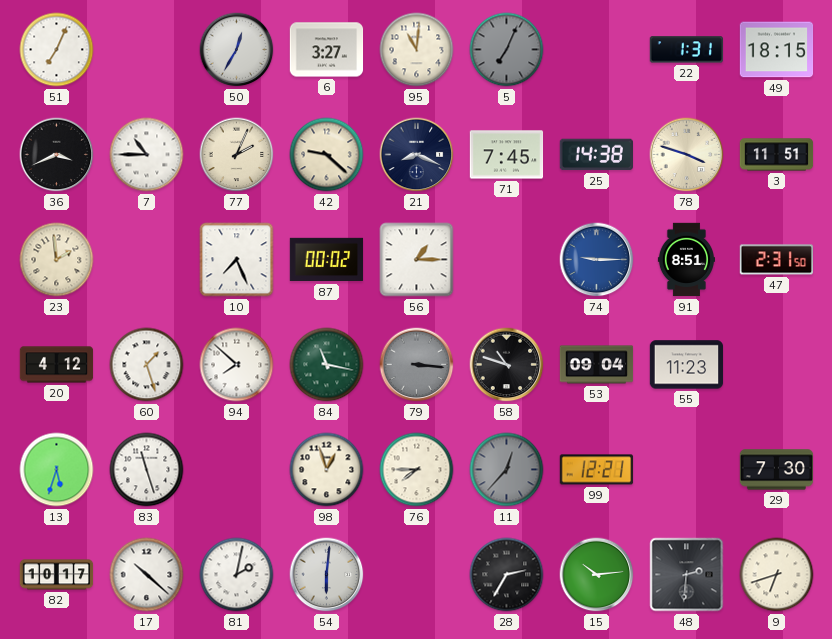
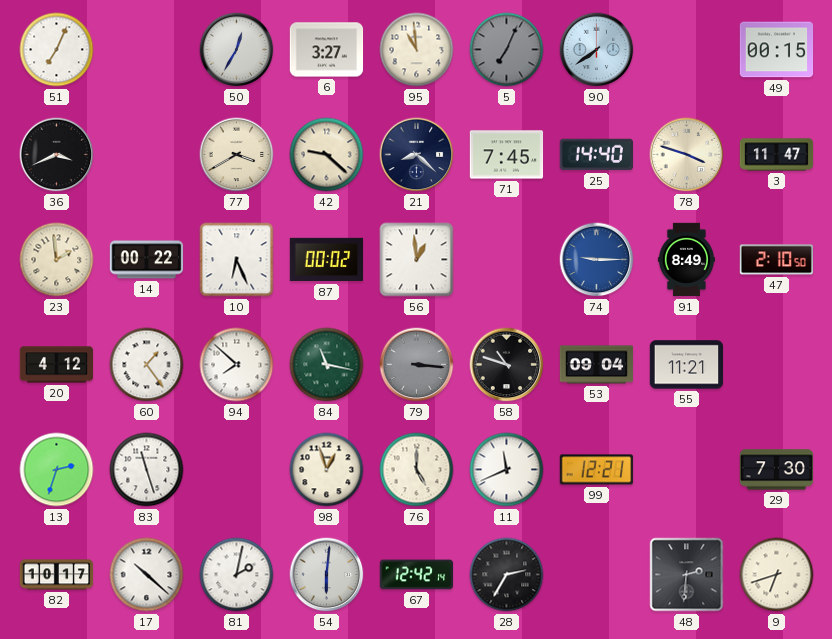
95: 11:01 -> 10:59 (417, 50)
90: none -> 7:39 (597, 50)
22: 1:31 -> none (686, 50)
49: 18:15 -> 00:15 (777, 50)
7: 10:45 -> none (147, 155)
77: 2:04 -> 3:40 (237, 155)
21: 8:19 -> 8:22 (417, 155)
25: 14:38 -> 14:40 (596, 155)
3: 11:51 -> 11:47 (777, 155)
14: none -> 00:22 (147, 260)
10: 7:26 -> 6:26 (237, 260)
56: 1:15 -> 12:59 (417, 260)
91: 8:51 -> 8:49 (686, 260)
47: 2:31 -> 2:10 (777, 260)
60: 1:27 -> 1:24 (147, 365)
55: 11:23 -> 11:21 (687, 365)
13: 5:33 -> 2:33 (57, 470)
76: 7:45 -> 5:00 (417, 470)
11: 12:37 -> 11:41 (507, 470)
11 dial: grey -> white (507, 470)
67: none -> 12:42 (417, 575)
15: 10:14 -> none (597, 575)
